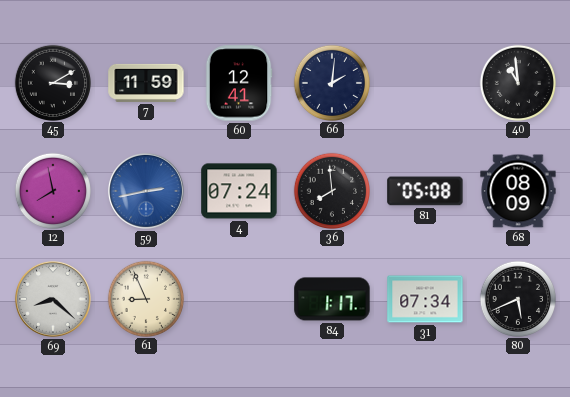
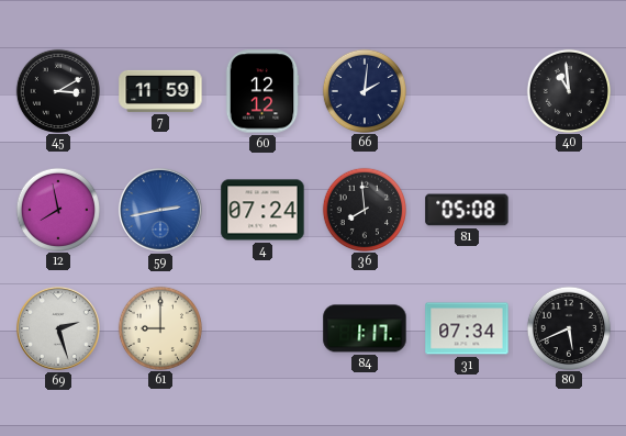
60: 12:41 -> 12:12 (262, 91)
68: 08:09 -> none (518, 191)
69: 8:22 -> 2:27 (58, 328)
61: 8:56 -> 9:00 (159, 327)
